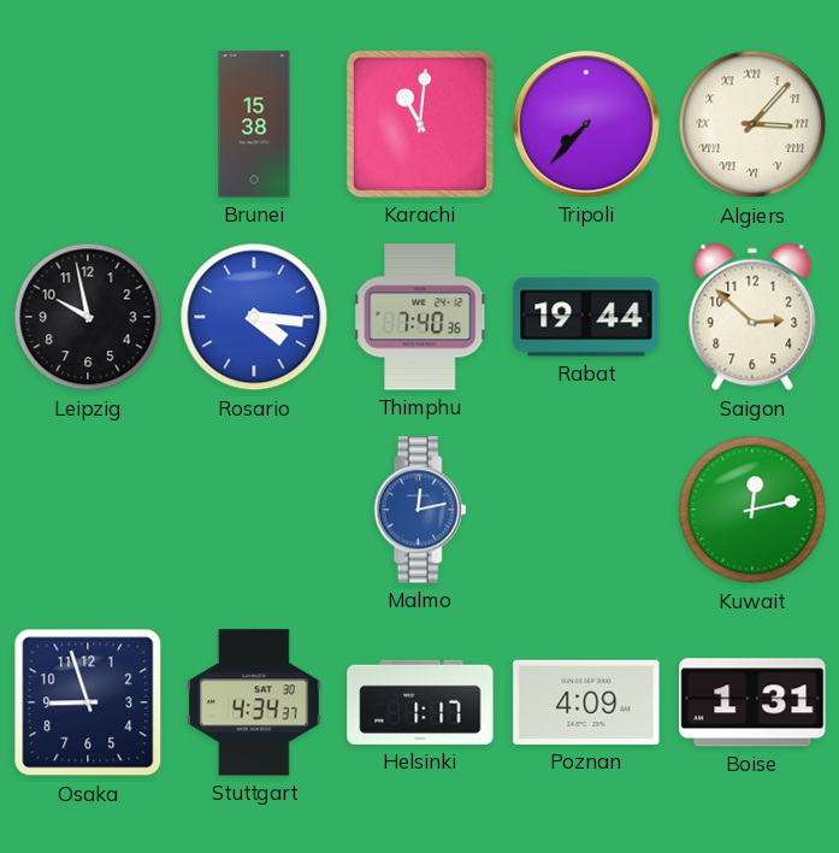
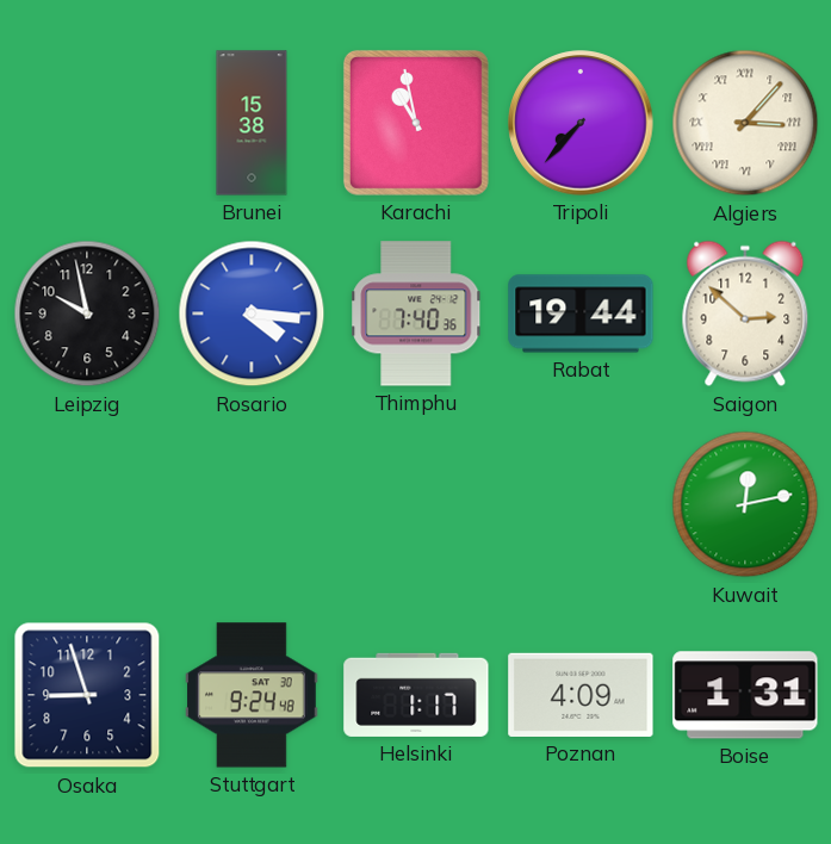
Karachi: 11:01 -> 10:58 (416, 123)
Malmo: 12:13 -> none (420, 510)
Stuttgart: 4:34 -> 9:24 (252, 695)
